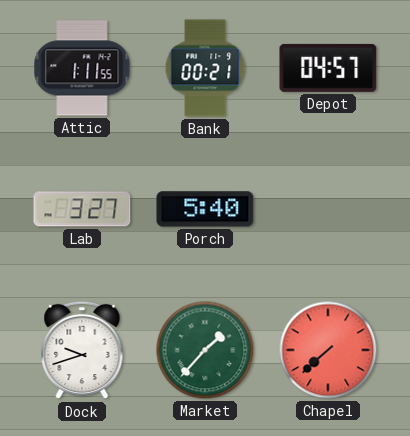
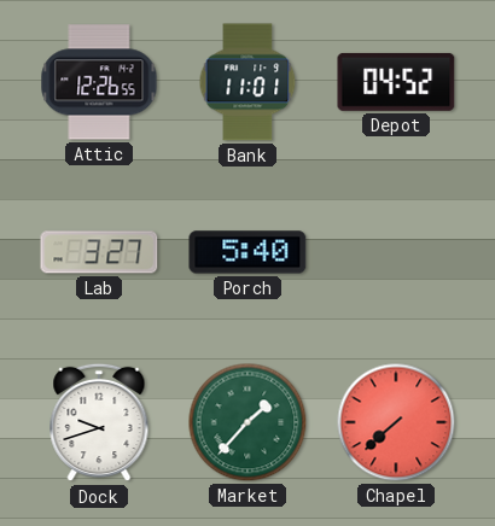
Attic: 1:11 -> 12:26 (99, 82)
Bank: 00:21 -> 11:01 (247, 82)
Depot: 04:57 -> 04:52 (396, 82)
